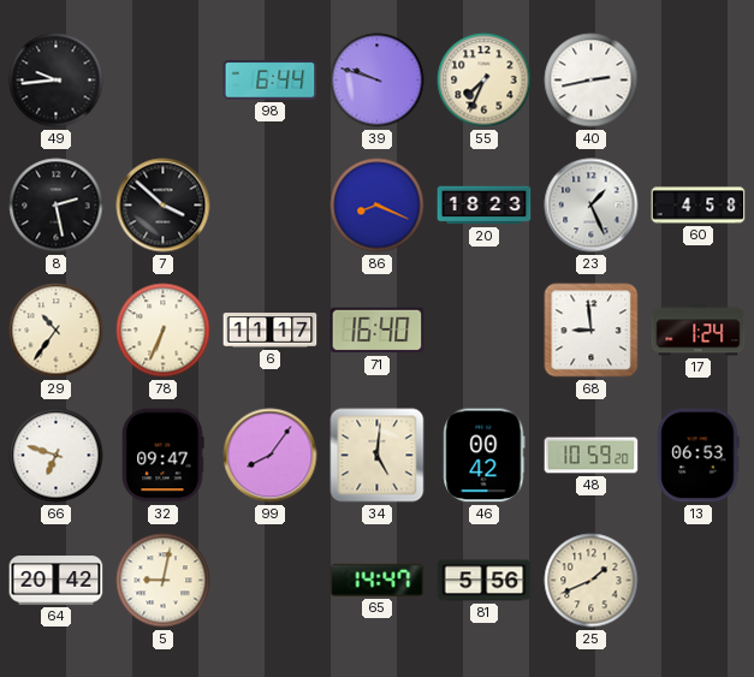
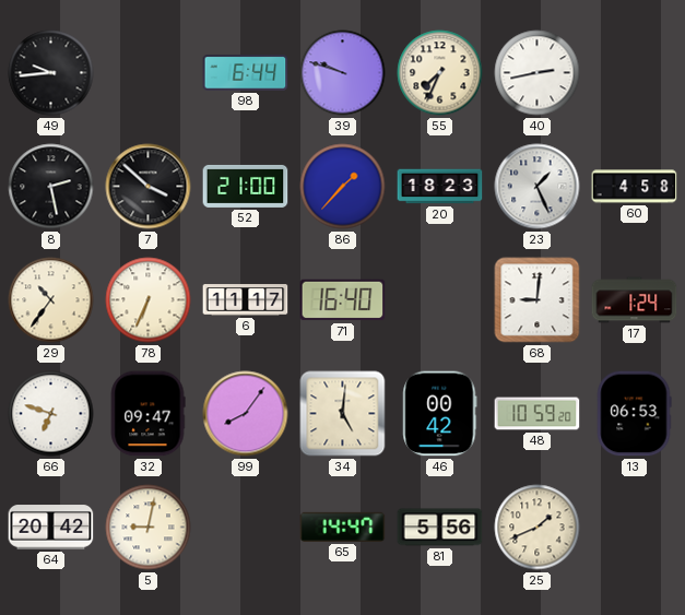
52: none -> 21:00 (246, 186)
86: 8:19 -> 1:37 (343, 187)
68: 8:59 -> 9:01 (538, 300)
